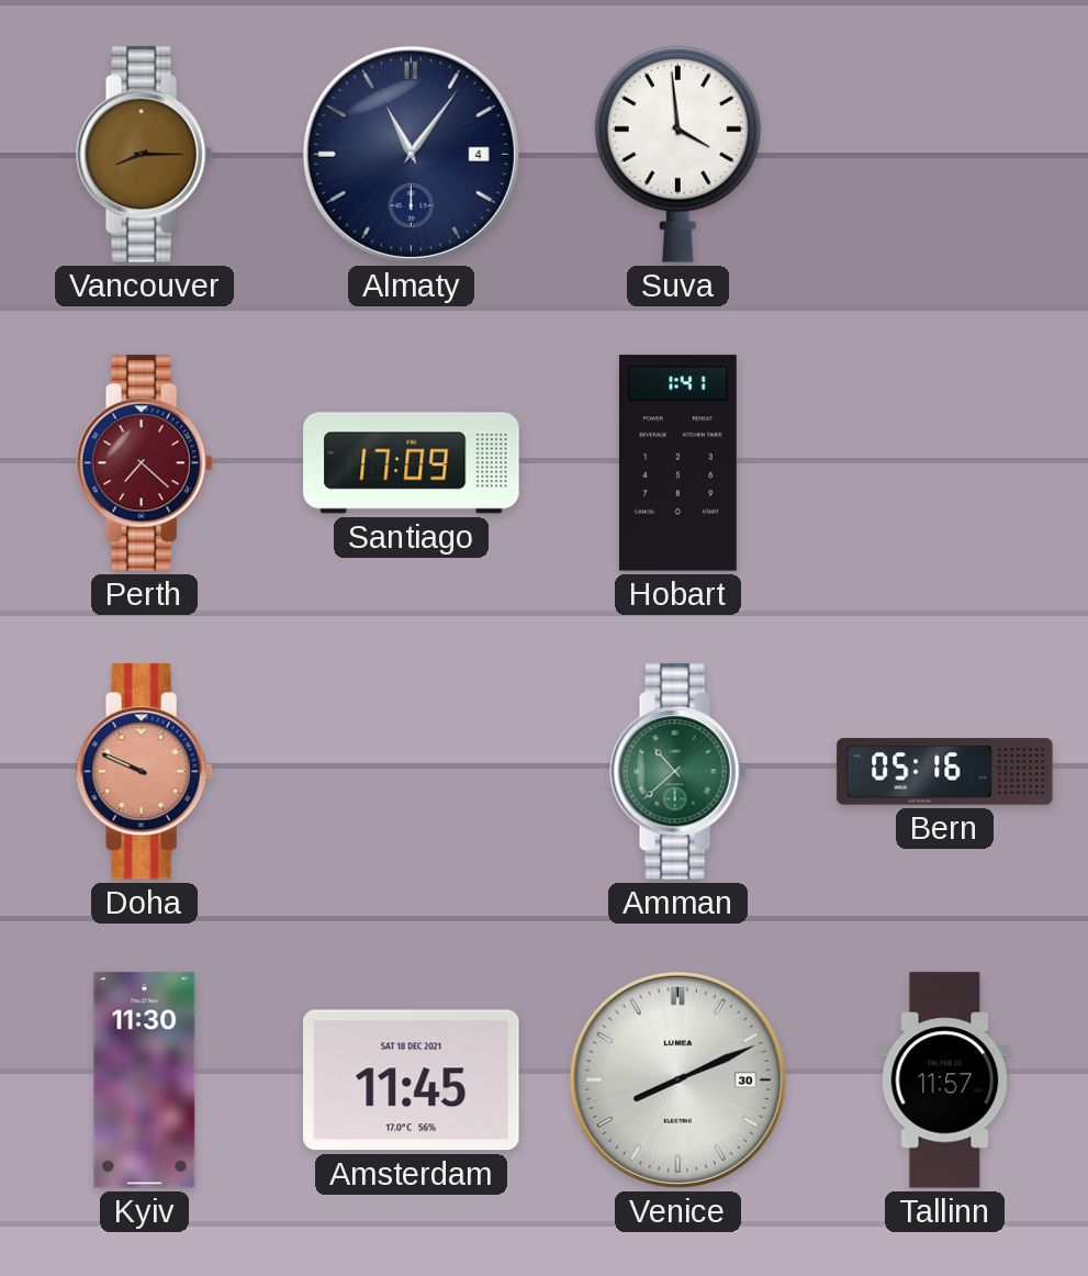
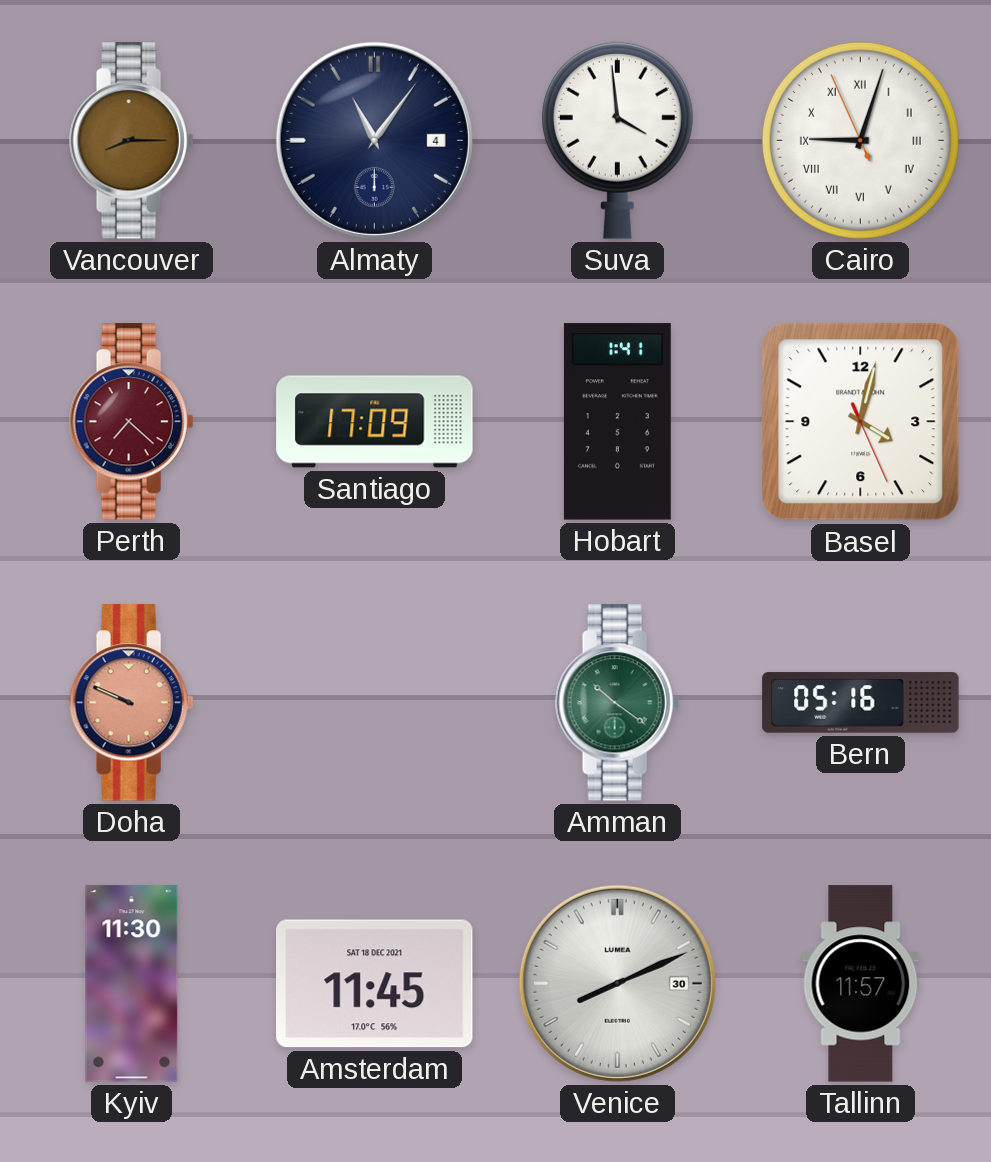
Cairo: none -> 9:02 (860, 140)
Basel: none -> 4:02 (861, 422)
Amman: 10:38 -> 10:21 (618, 703)
